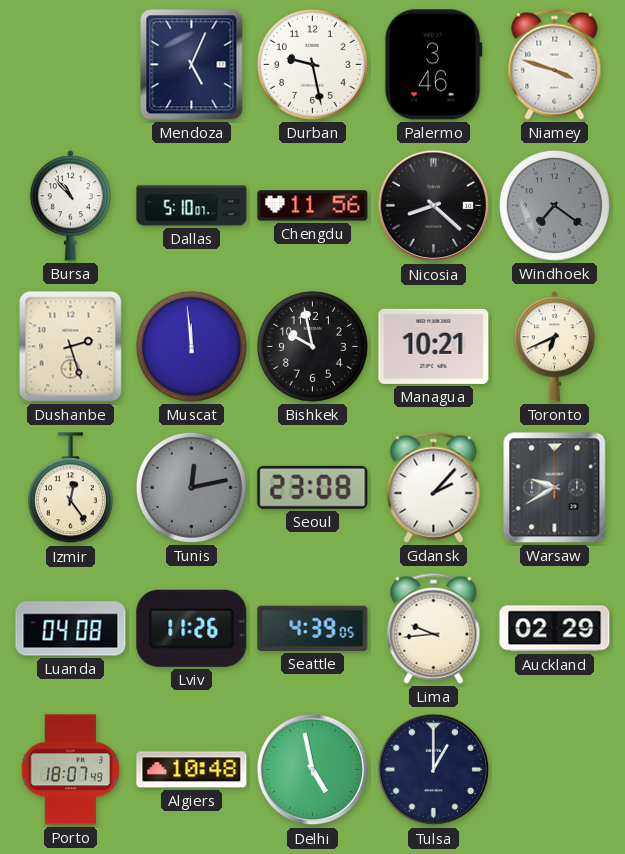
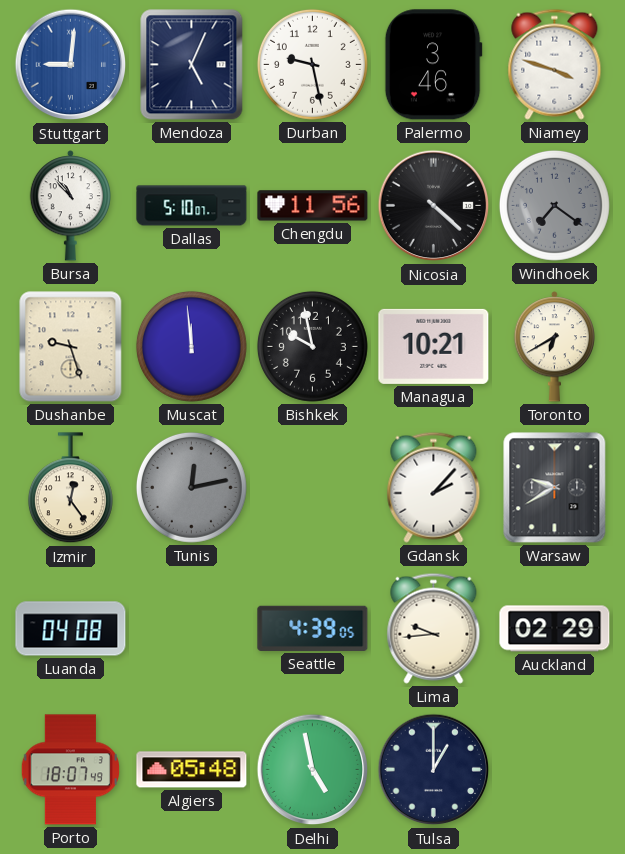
Stuttgart: none -> 9:01 (71, 65)
Nicosia: 8:22 -> 4:22 (434, 206)
Dushanbe: 2:27 -> 9:27 (71, 347)
Toronto: 6:41 -> 6:40 (554, 347)
Seoul: 23:08 -> none (313, 487)
Lviv: 11:26 -> none (192, 628)
Algiers: 10:48 -> 05:48 (192, 770)
